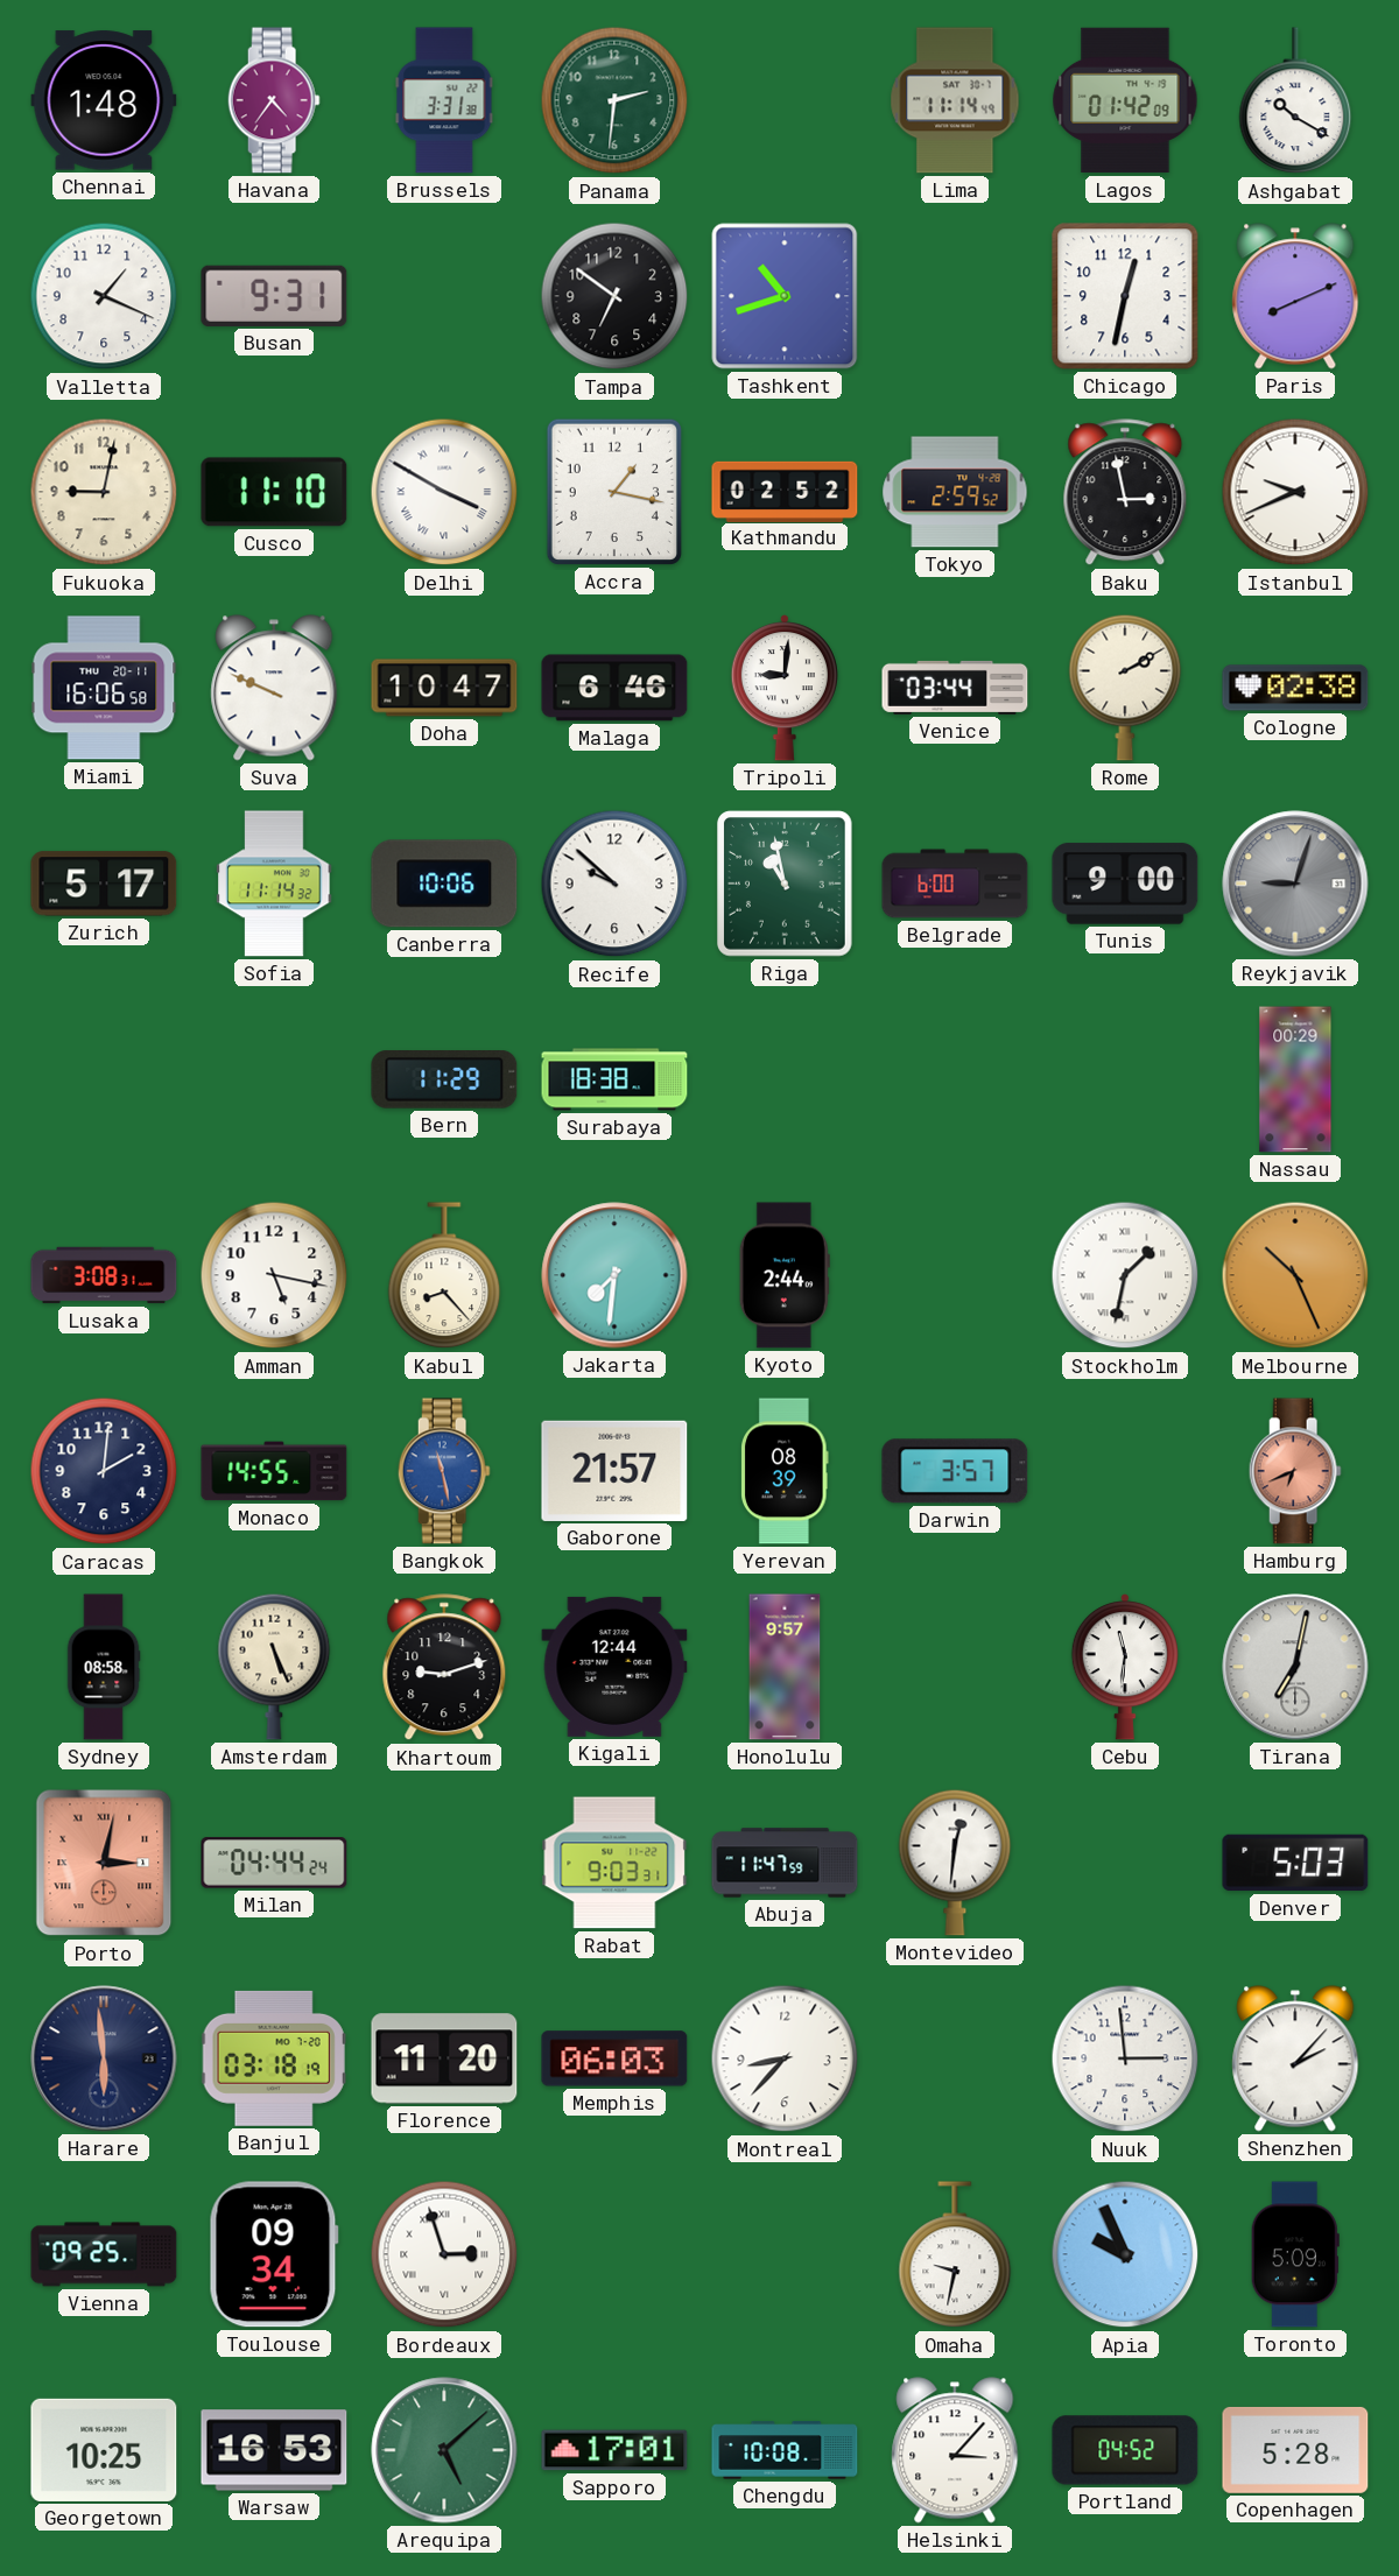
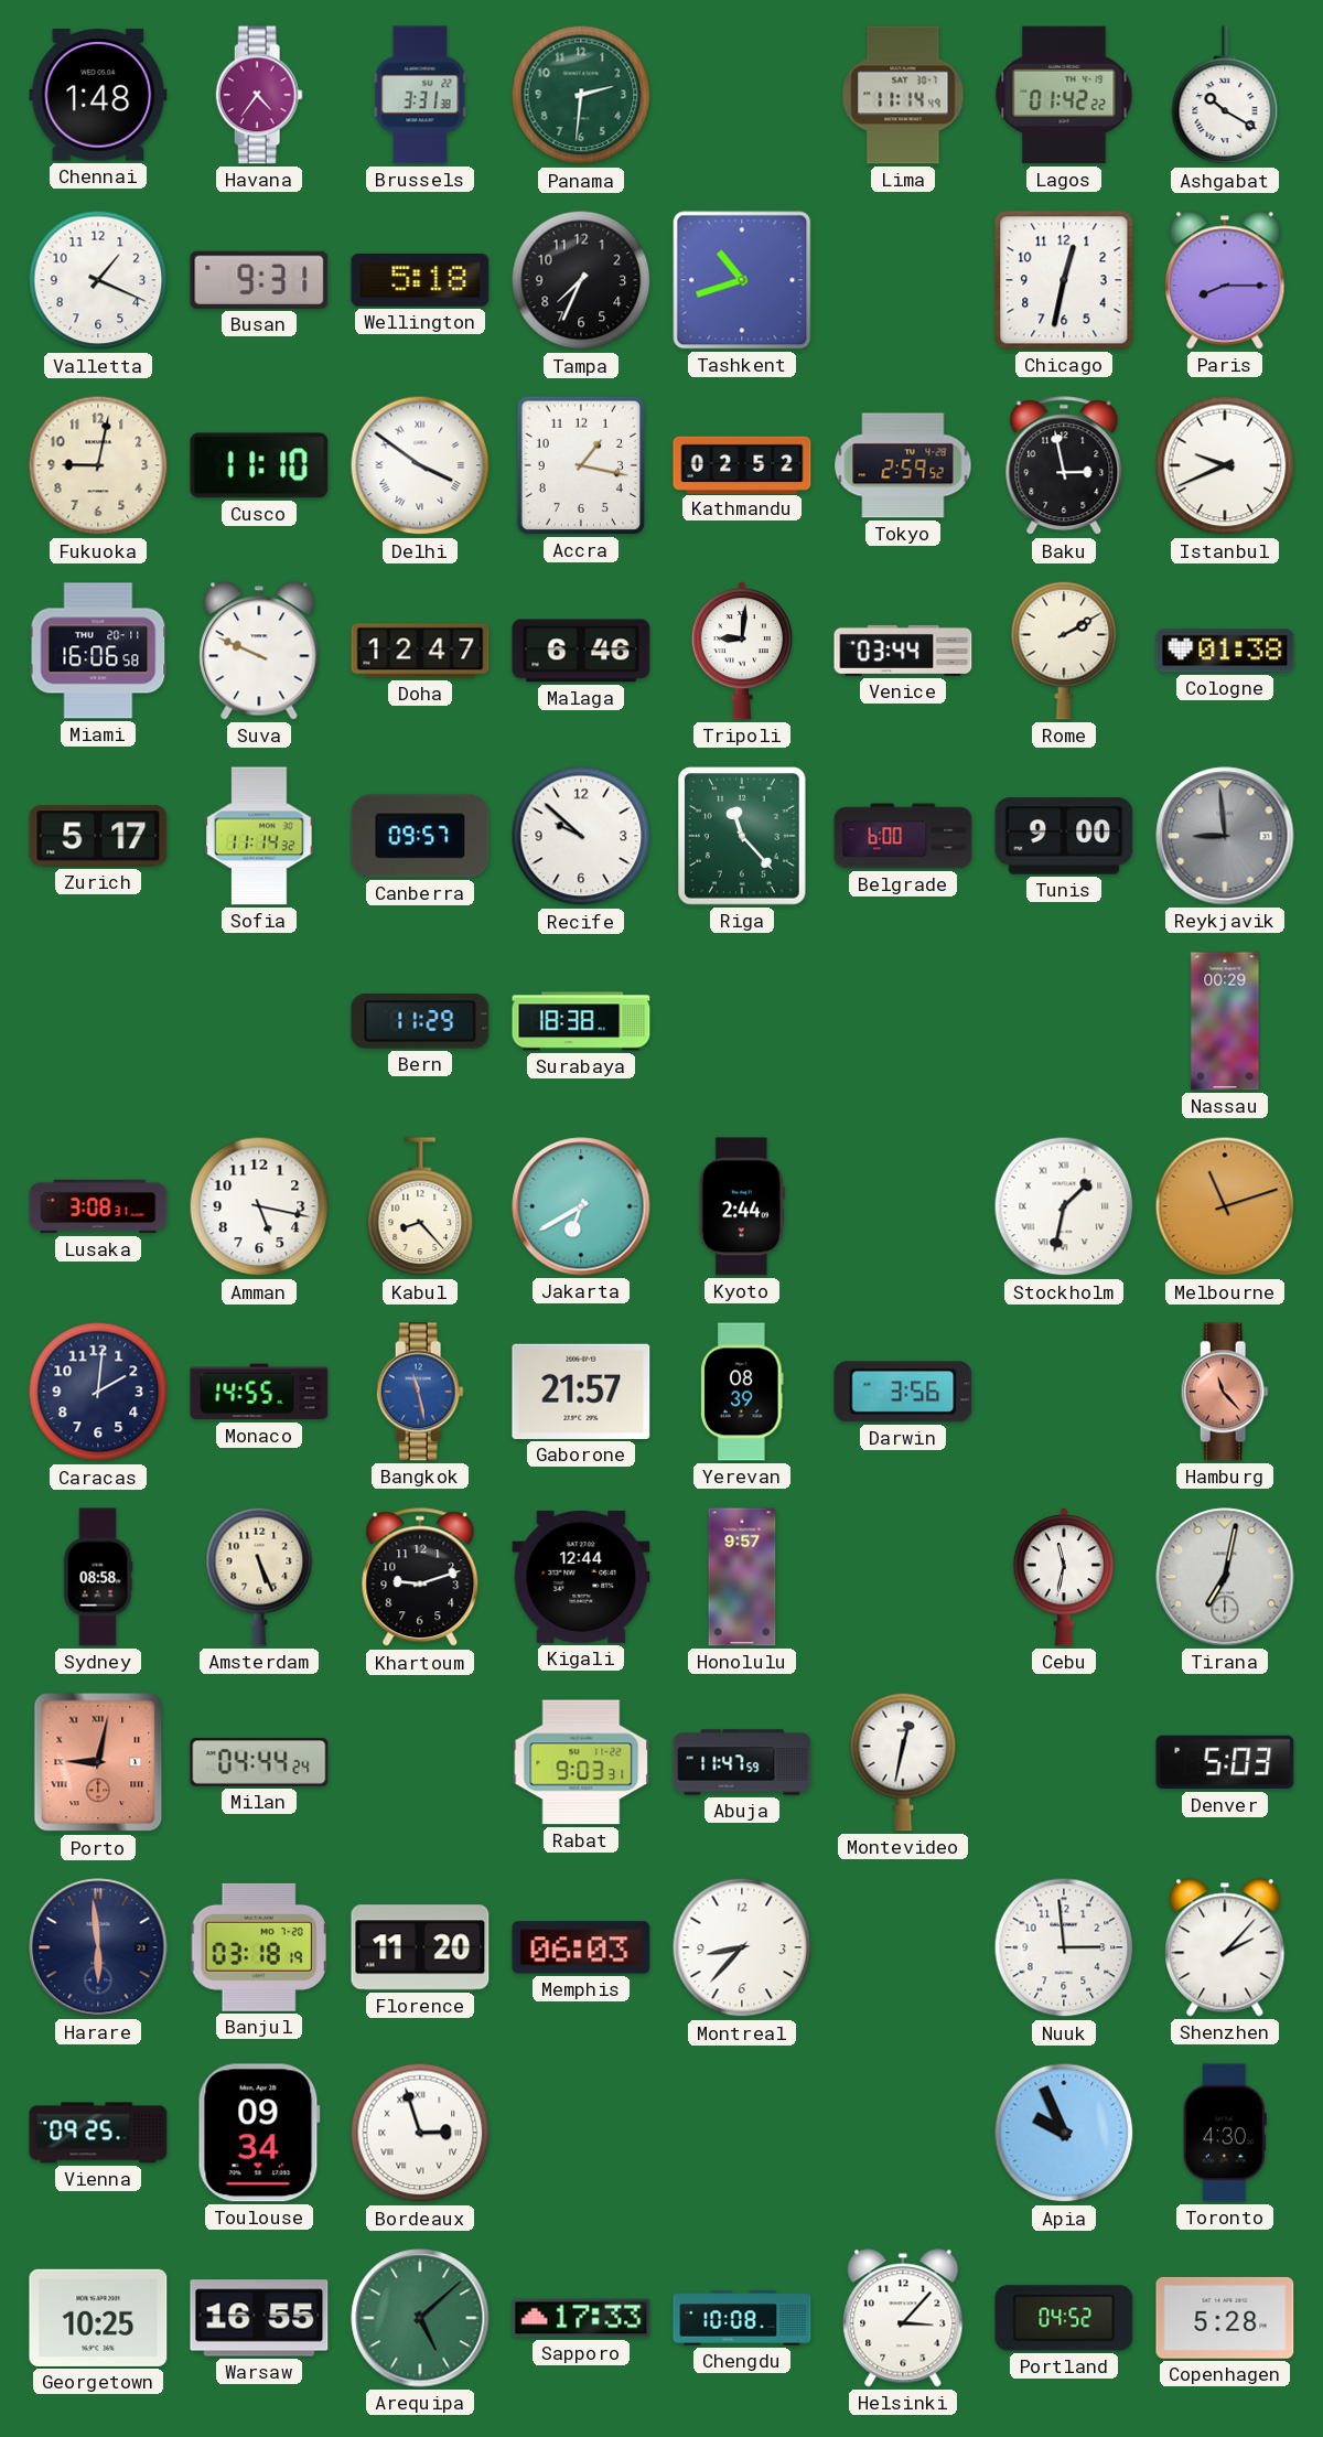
Lagos: 01:42:09 -> 01:42:22 (1064, 95)
Wellington: none -> 5:18 (420, 280)
Tampa: 6:51 -> 7:34 (581, 280)
Paris: 8:11 -> 8:15 (1225, 280)
Delhi: 3:50 -> 3:51 (420, 465)
Doha: 10:47 -> 12:47 (420, 651)
Cologne: 02:38 -> 01:38 (1225, 651)
Canberra: 10:06 -> 09:57 (420, 836)
Riga: 10:58 -> 11:23 (743, 836)
Reykjavik: 9:03 -> 8:59 (1225, 836)
Jakarta: 7:31 -> 6:40 (581, 1206)
Melbourne: 10:26 -> 11:12 (1225, 1206)
Darwin: 3:57 -> 3:56 (903, 1392)
Hamburg: 6:41 -> 11:23 (1225, 1392)
Cebu: 11:31 -> 11:32 (1064, 1578)
Porto: 3:02 -> 9:02 (98, 1762)
Montevideo: 12:31 -> 12:32 (903, 1762)
Omaha: 9:32 -> none (955, 2255)
Toronto: 5:09 -> 4:30 (1225, 2133)
Warsaw: 16:53 -> 16:55 (259, 2318)
Sapporo: 17:01 -> 17:33 (581, 2318)
